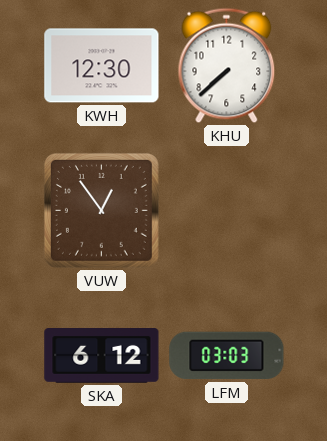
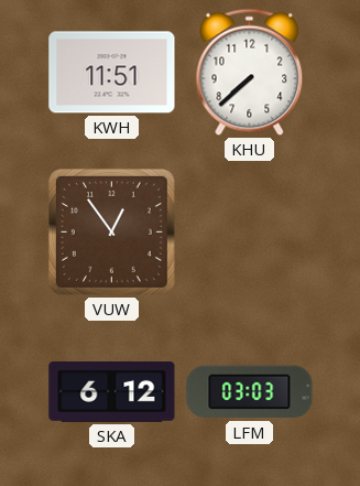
KWH: 12:30 -> 11:51 (112, 73)
